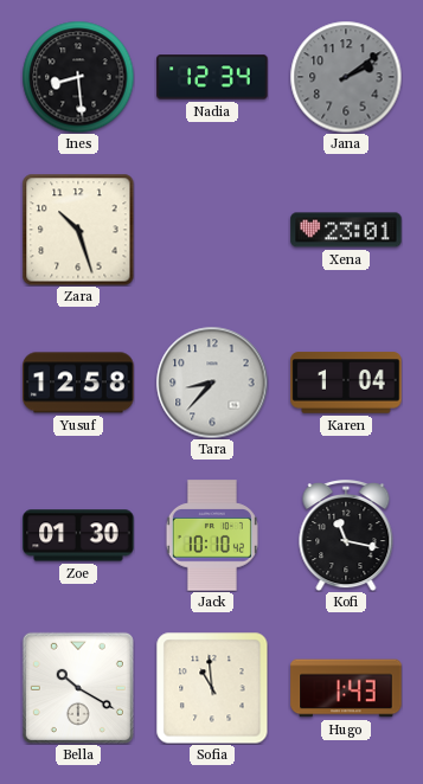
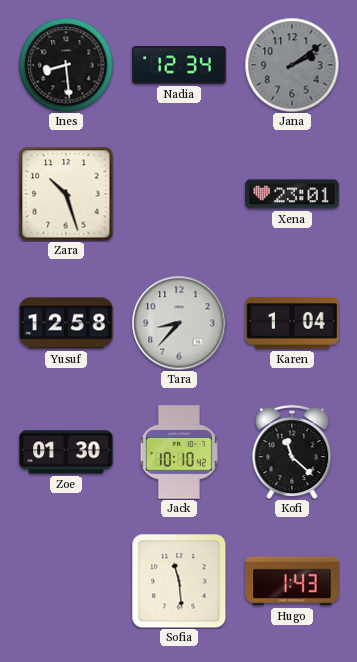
Kofi: 11:17 -> 11:22 (292, 453)
Bella: 10:20 -> none (78, 688)
Sofia: 10:59 -> 11:29 (179, 581)
